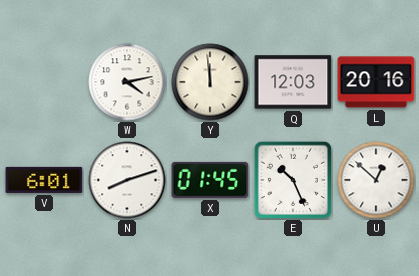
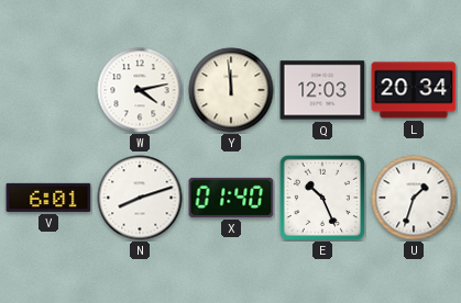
L: 20:16 -> 20:34 (414, 90)
X: 01:45 -> 01:40 (231, 198)
U: 12:52 -> 1:33 (414, 198)
